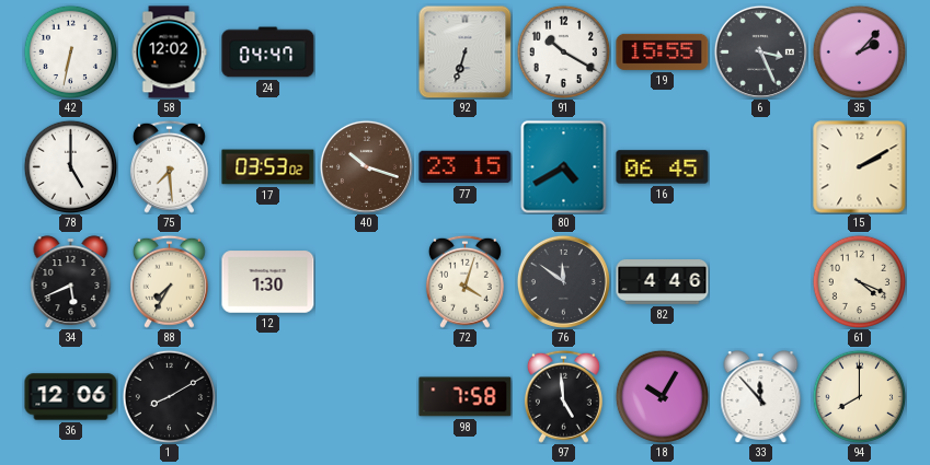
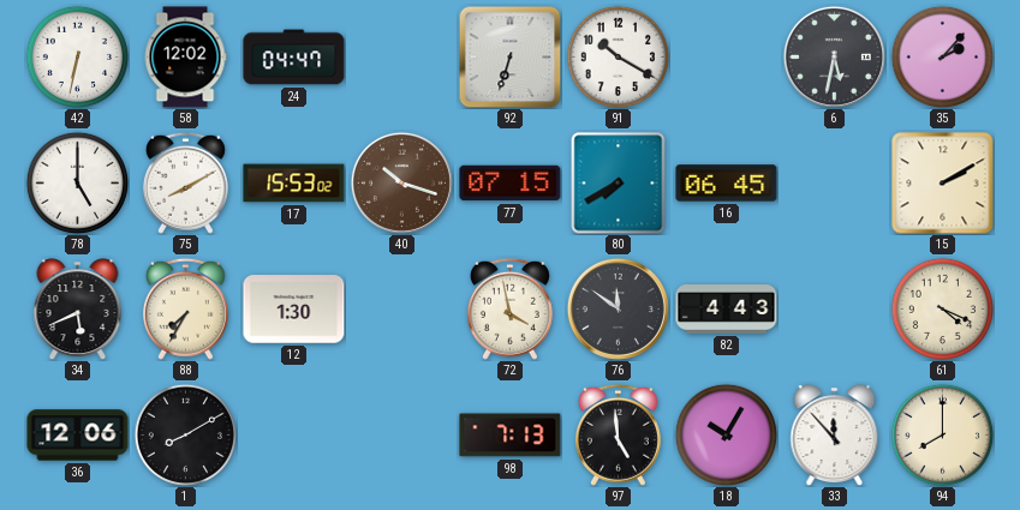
19: 15:55 -> none (663, 51)
6: 3:26 -> 5:32 (834, 56)
75: 7:29 -> 8:10 (185, 182)
17: 03:53 -> 15:53 (294, 184)
77: 23:15 -> 07:15 (511, 184)
80: 4:40 -> 7:40 (619, 184)
72: 4:03 -> 3:58 (509, 308)
82: 4:46 -> 4:43 (727, 310)
98: 7:58 -> 7:13 (511, 436)
